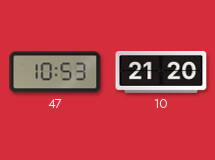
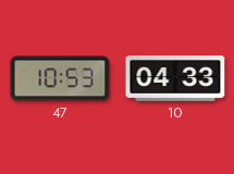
10: 21:20 -> 04:33 (175, 79)
